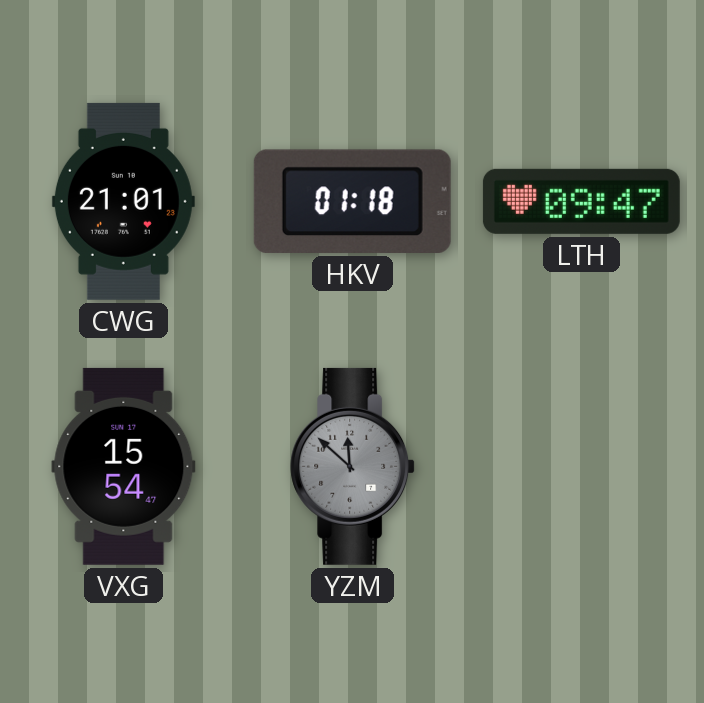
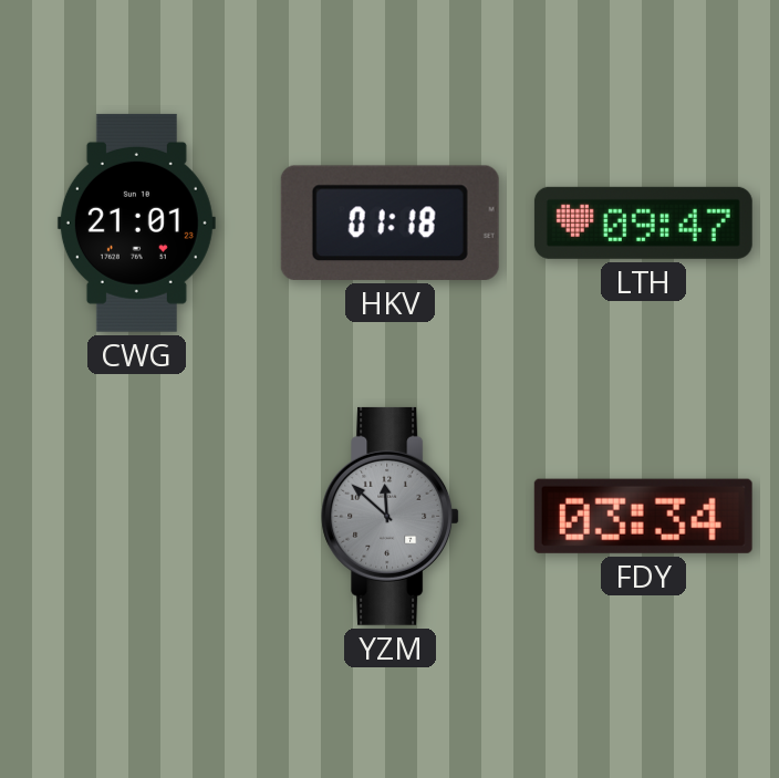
VXG: 15:54 -> none (124, 466)
FDY: none -> 03:34 (643, 516)
